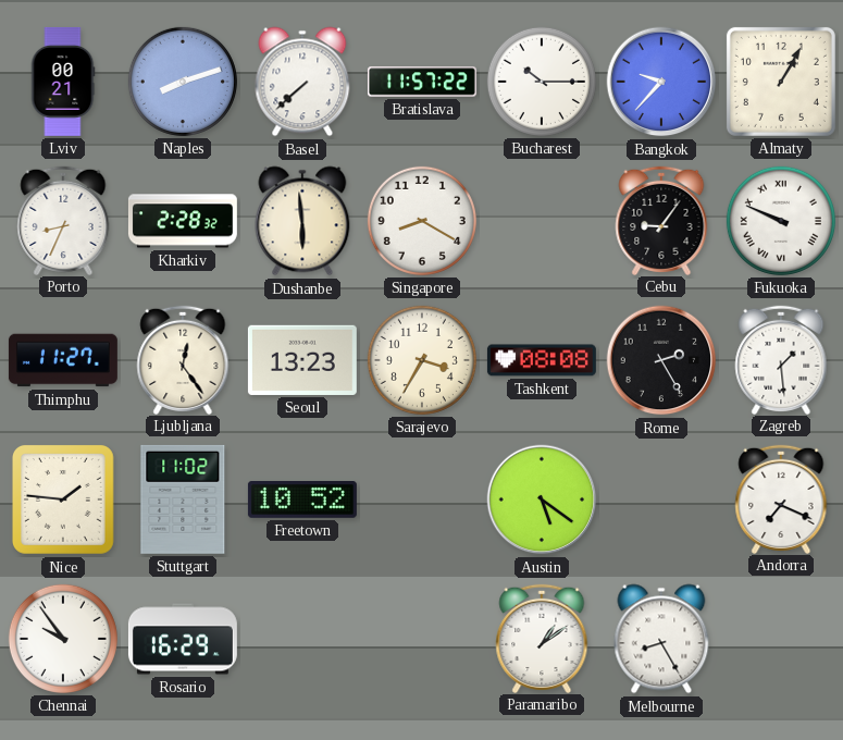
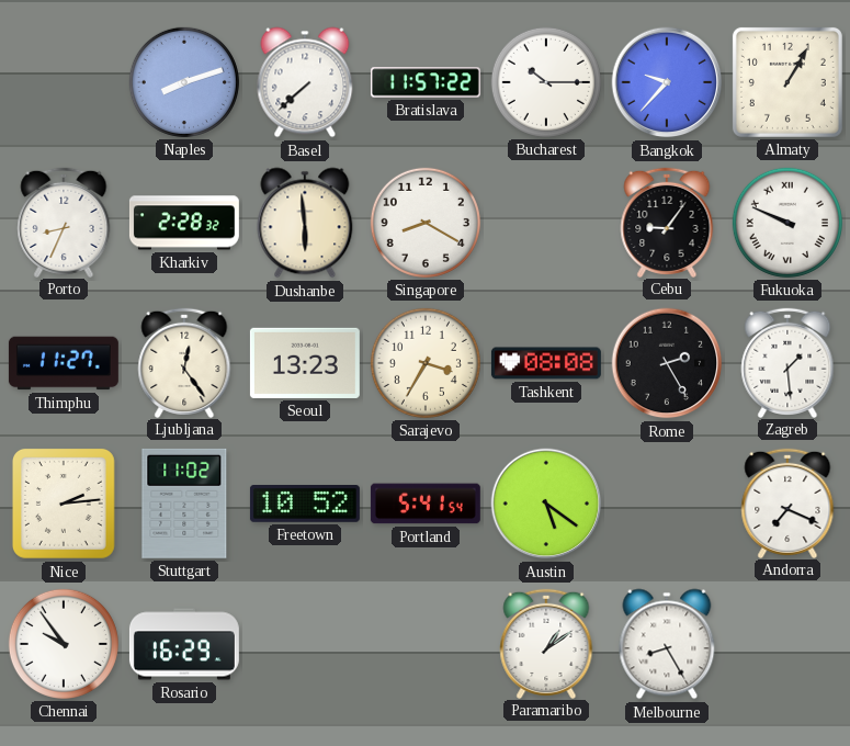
Lviv: 00:21 -> none (63, 82)
Nice: 1:46 -> 2:14 (64, 504)
Portland: none -> 5:41 (426, 504)
